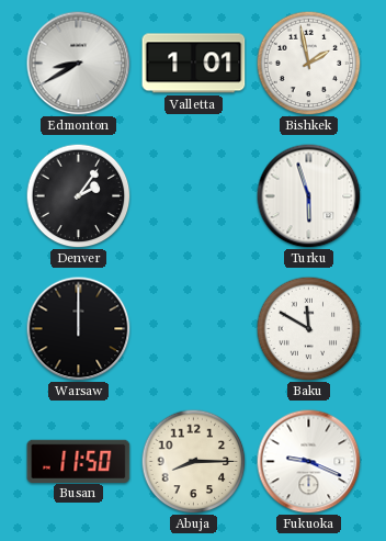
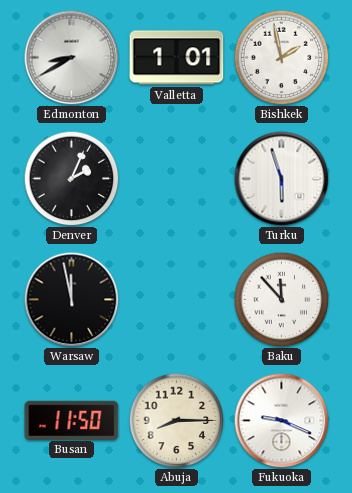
Denver: 2:06 -> 2:04 (71, 178)
Warsaw: 12:00 -> 11:58 (71, 299)
Baku: 11:50 -> 11:53 (281, 299)
